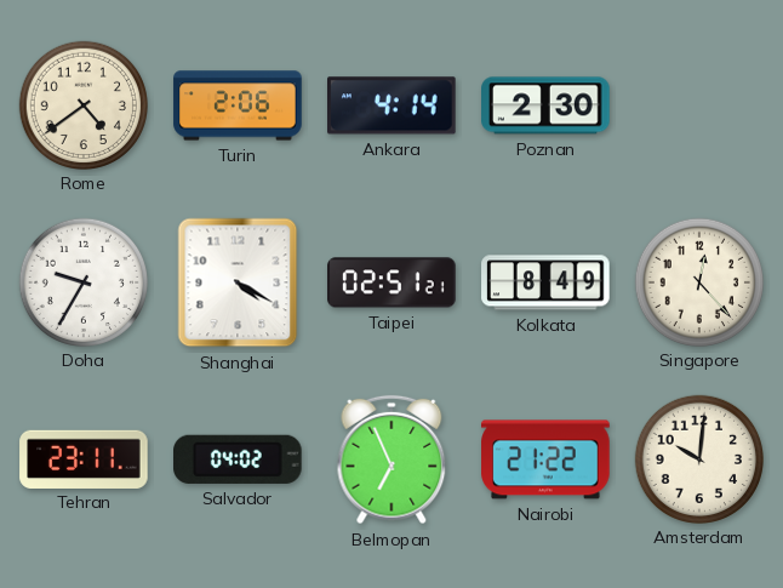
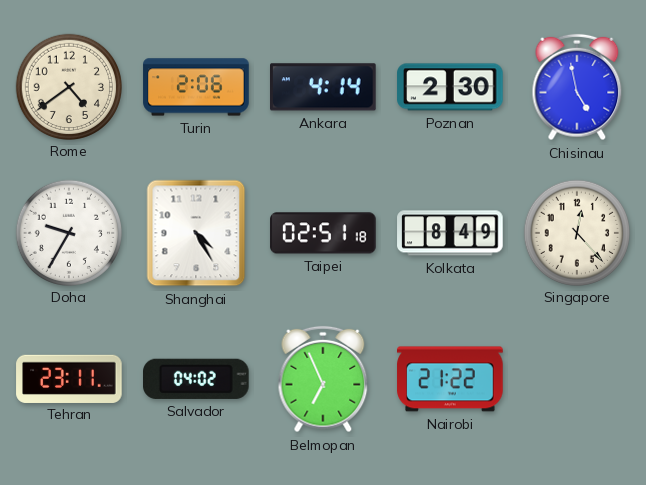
Chisinau: none -> 4:58 (577, 87)
Shanghai: 4:20 -> 4:25 (196, 233)
Taipei: 02:51:21 -> 02:51:18 (323, 233)
Amsterdam: 10:01 -> none (698, 458)
